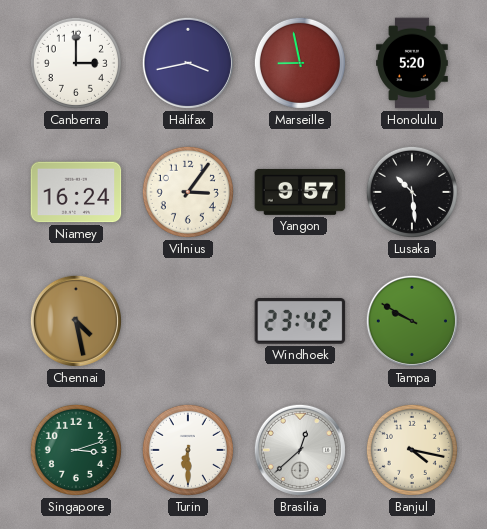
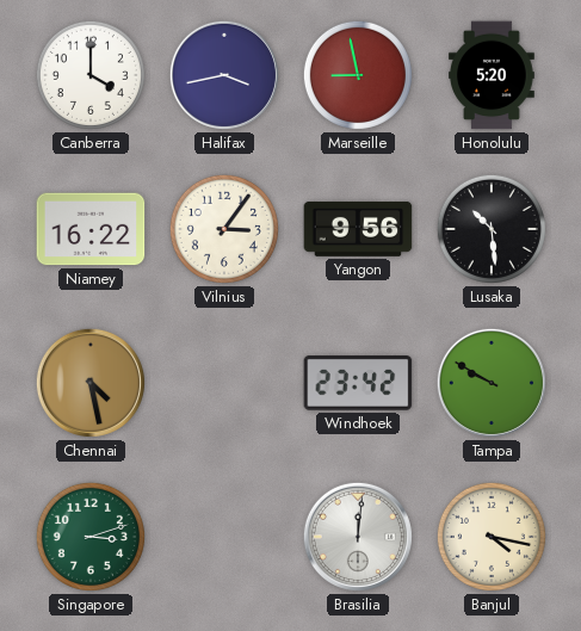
Canberra: 3:00 -> 4:00 (91, 75)
Niamey: 16:24 -> 16:22 (91, 229)
Yangon: 9:57 -> 9:56 (358, 229)
Turin: 6:30 -> none (188, 450)
Brasilia: 12:38 -> 12:01 (358, 537)
